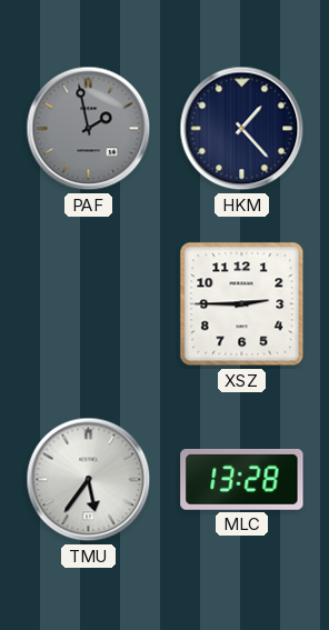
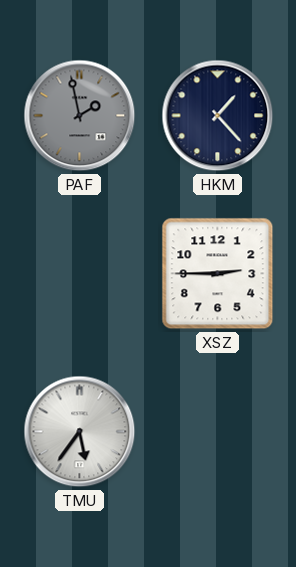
MLC: 13:28 -> none (242, 479)
